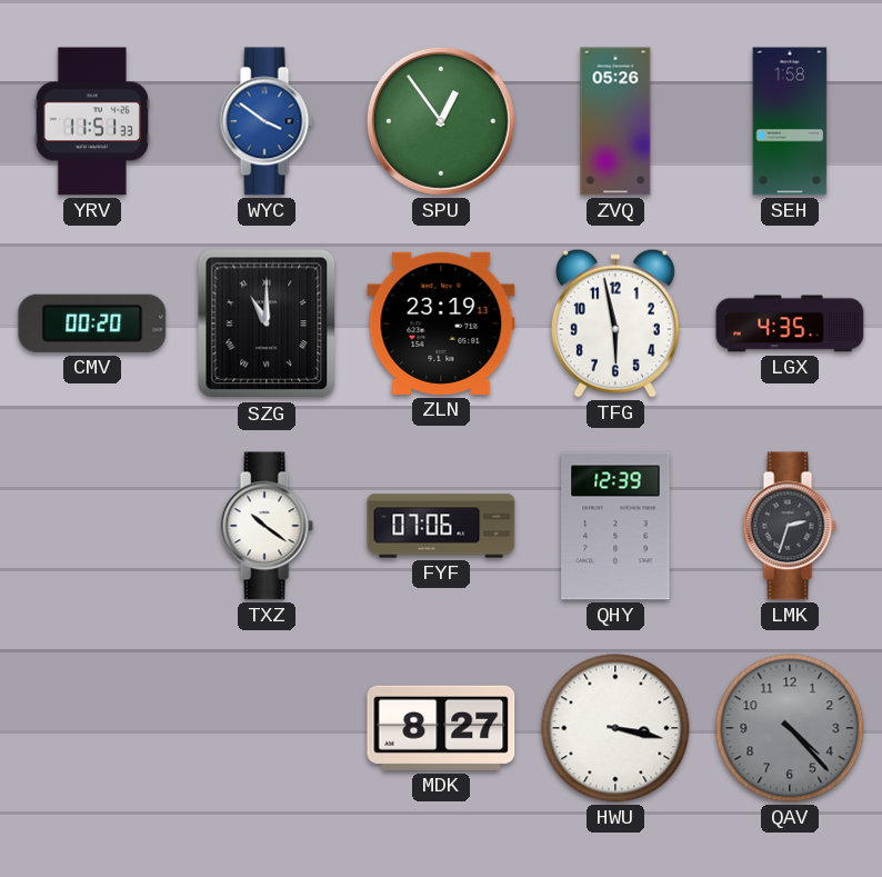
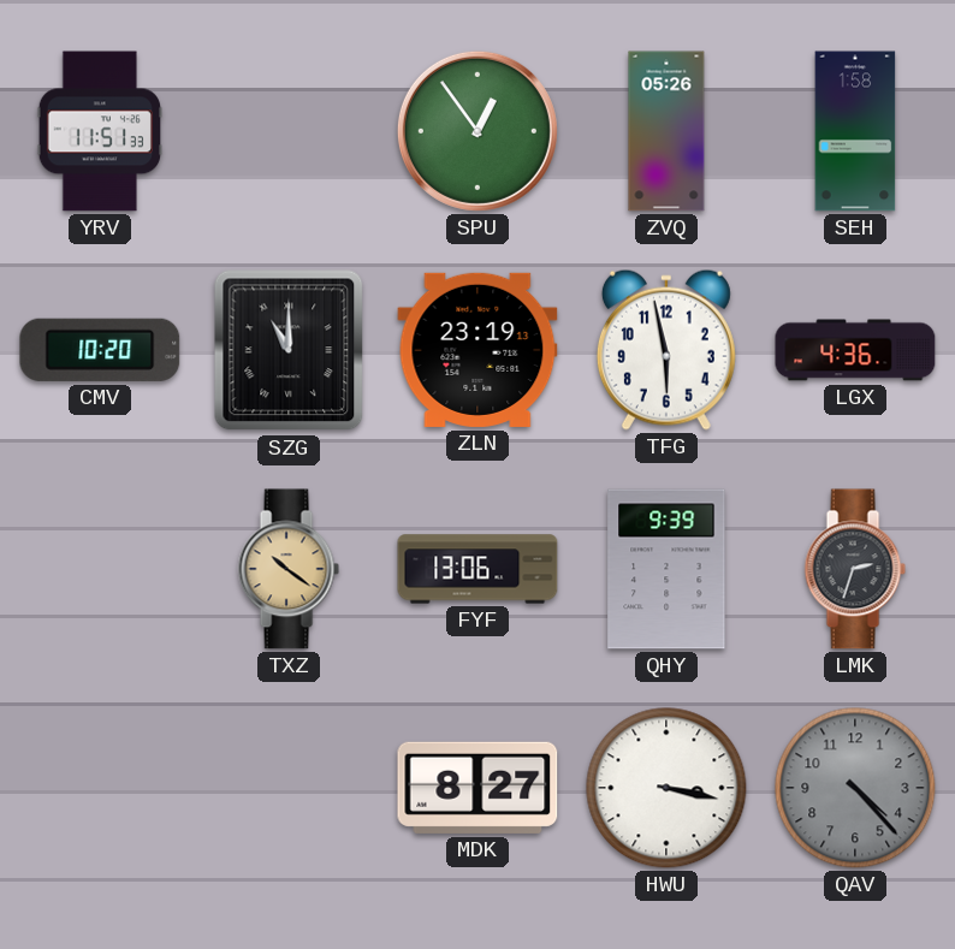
WYC: 3:51 -> none (267, 121)
CMV: 00:20 -> 10:20 (100, 350)
LGX: 4:35 -> 4:36 (855, 350)
TXZ dial: white -> champagne (289, 569)
FYF: 07:06 -> 13:06 (477, 569)
QHY: 12:39 -> 9:39 (666, 569)
